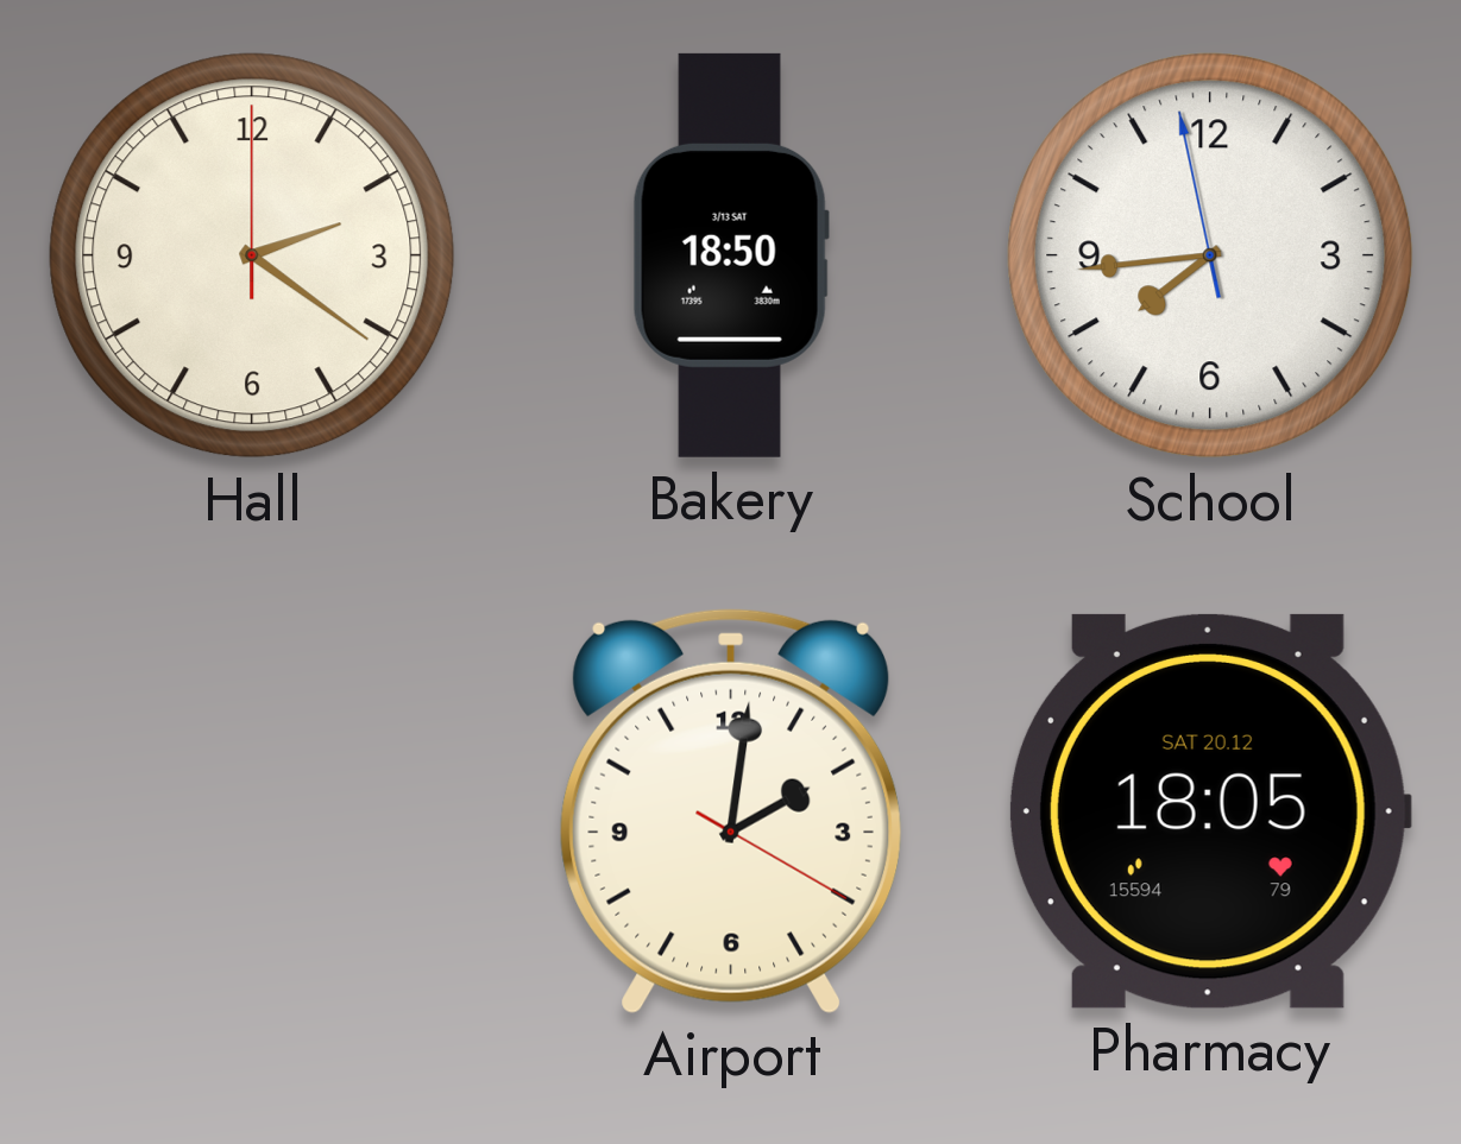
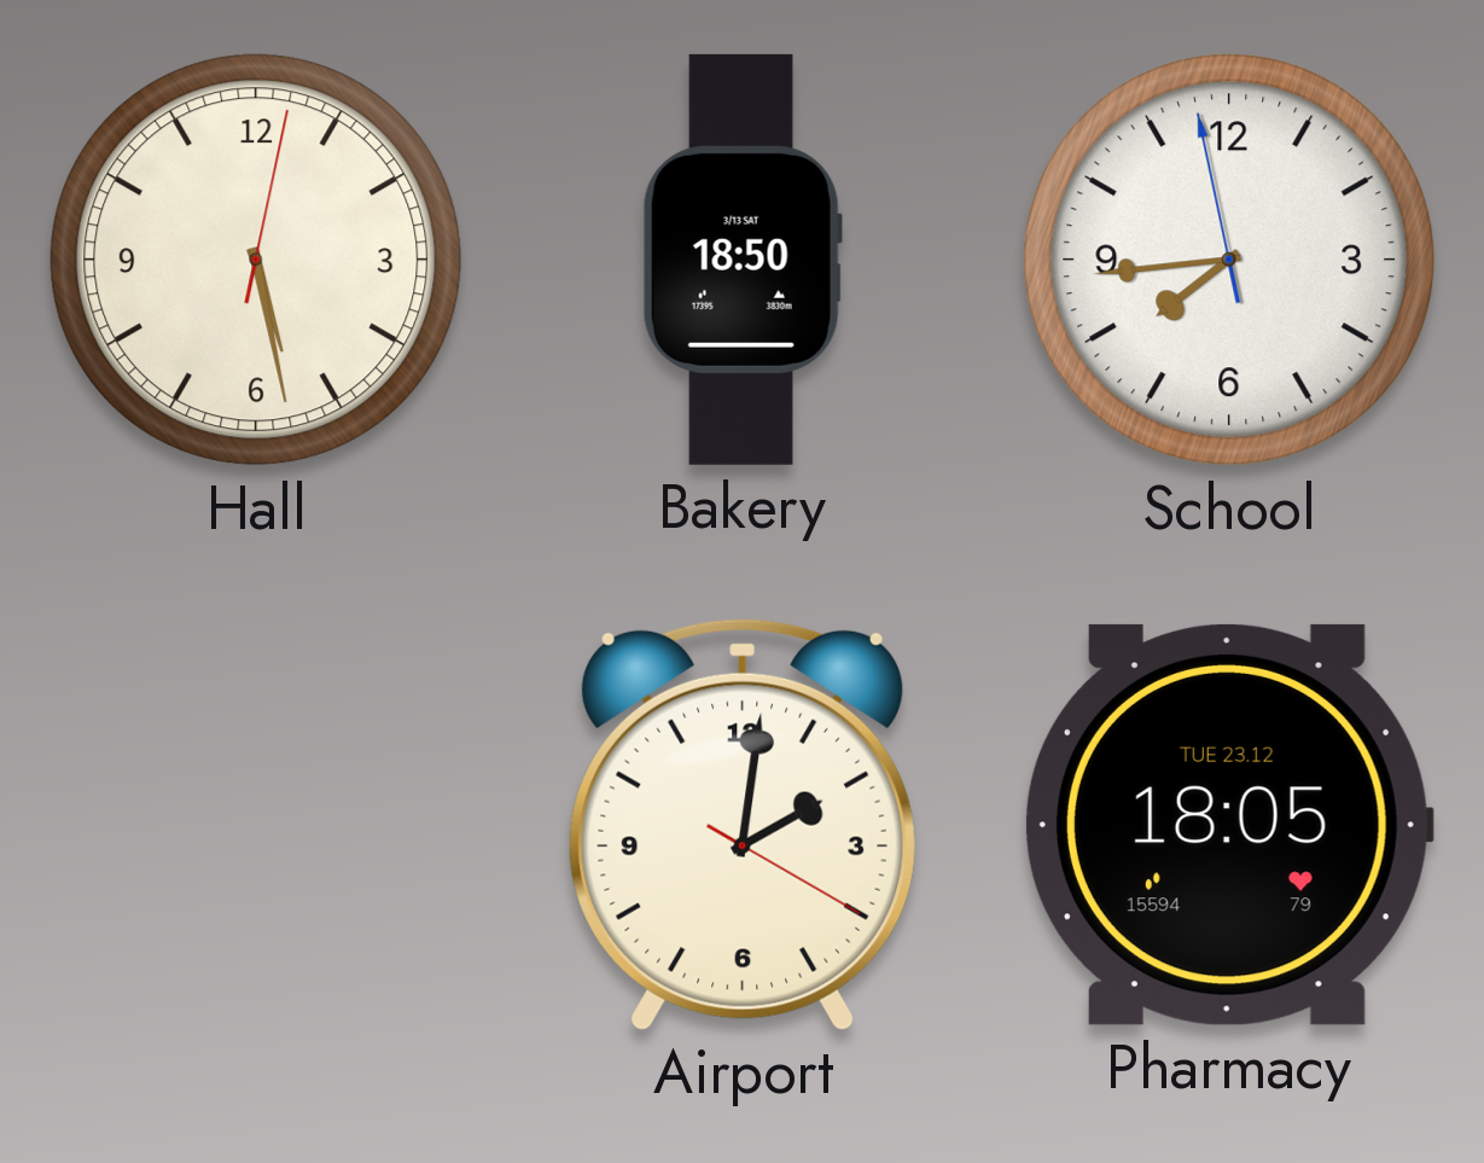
Hall: 2:21 -> 5:28 (256, 260)
Pharmacy date: SAT 20.12 -> TUE 23.12 (1228, 825)
